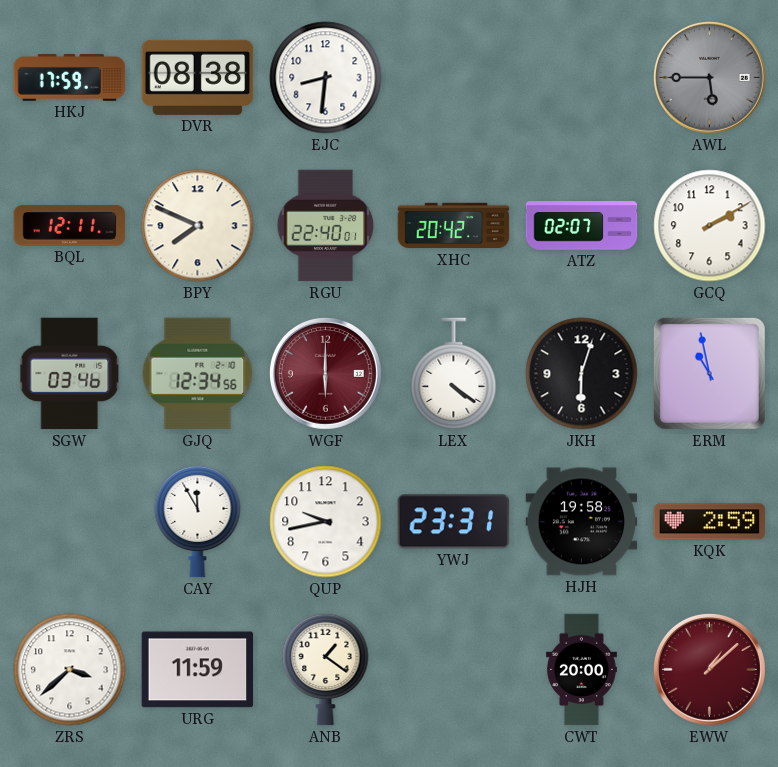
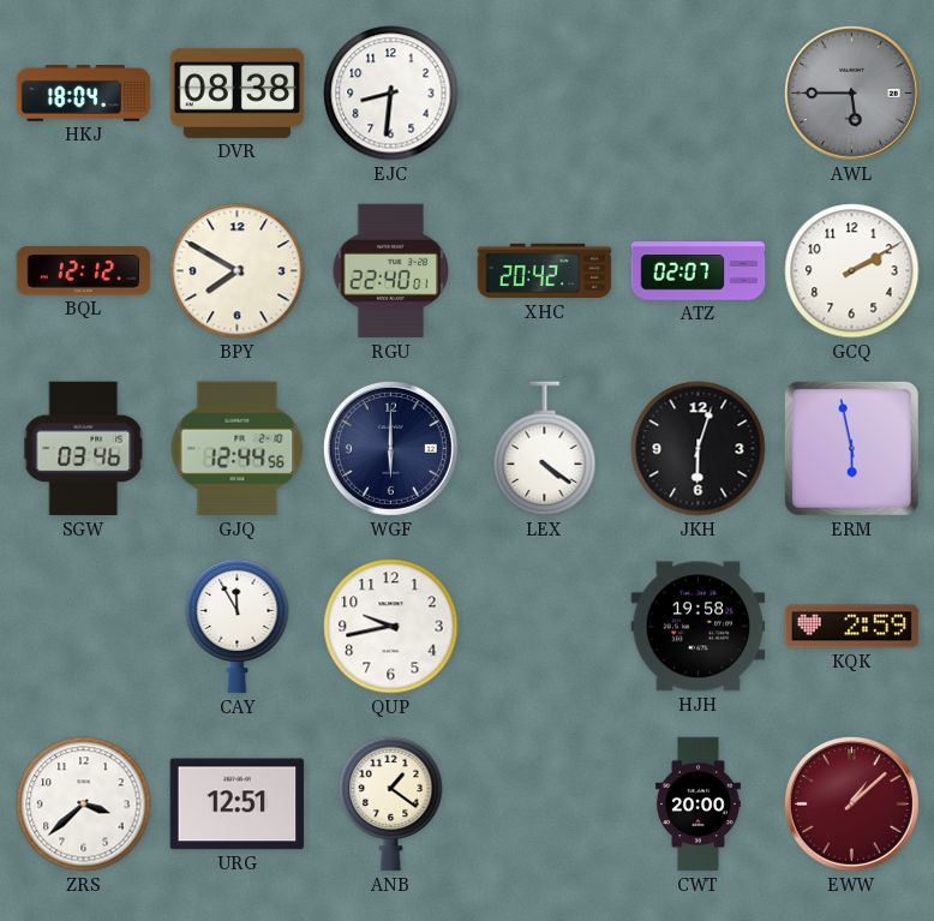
HKJ: 17:59 -> 18:04 (84, 94)
BQL: 12:11 -> 12:12 (84, 271)
BPY: 7:49 -> 7:50 (238, 271)
GJQ: 12:34 -> 12:44 (238, 449)
WGF dial: burgundy -> navy (390, 448)
ERM: 10:58 -> 5:58 (851, 448)
YWJ: 23:31 -> none (454, 522)
URG: 11:59 -> 12:51 (238, 805)
